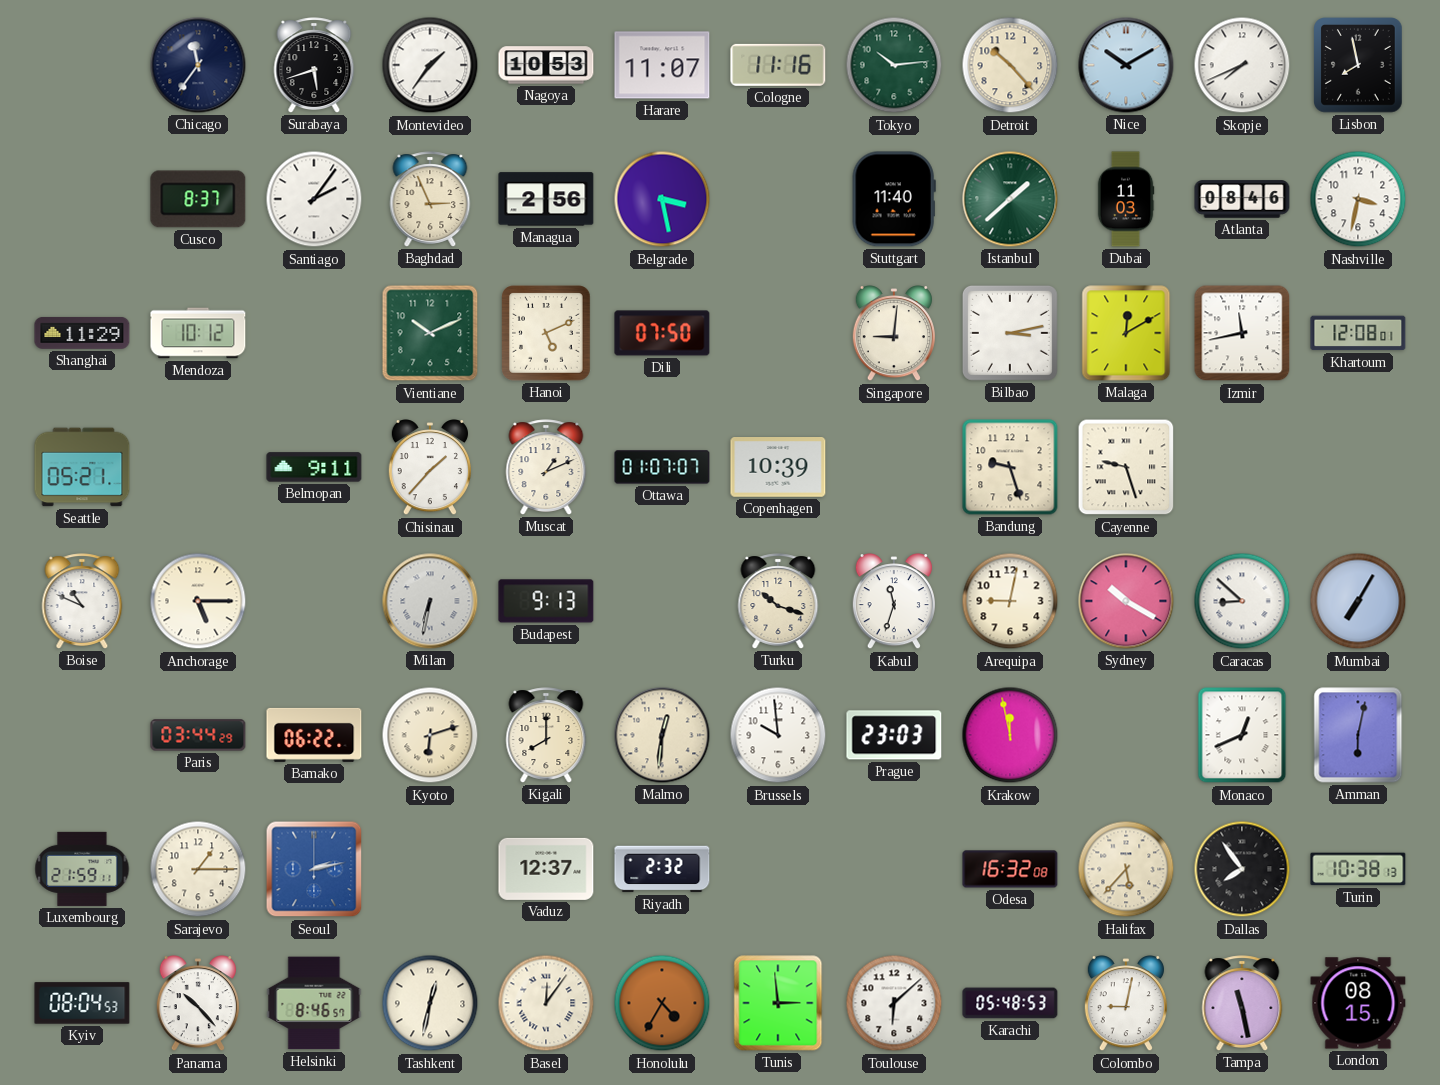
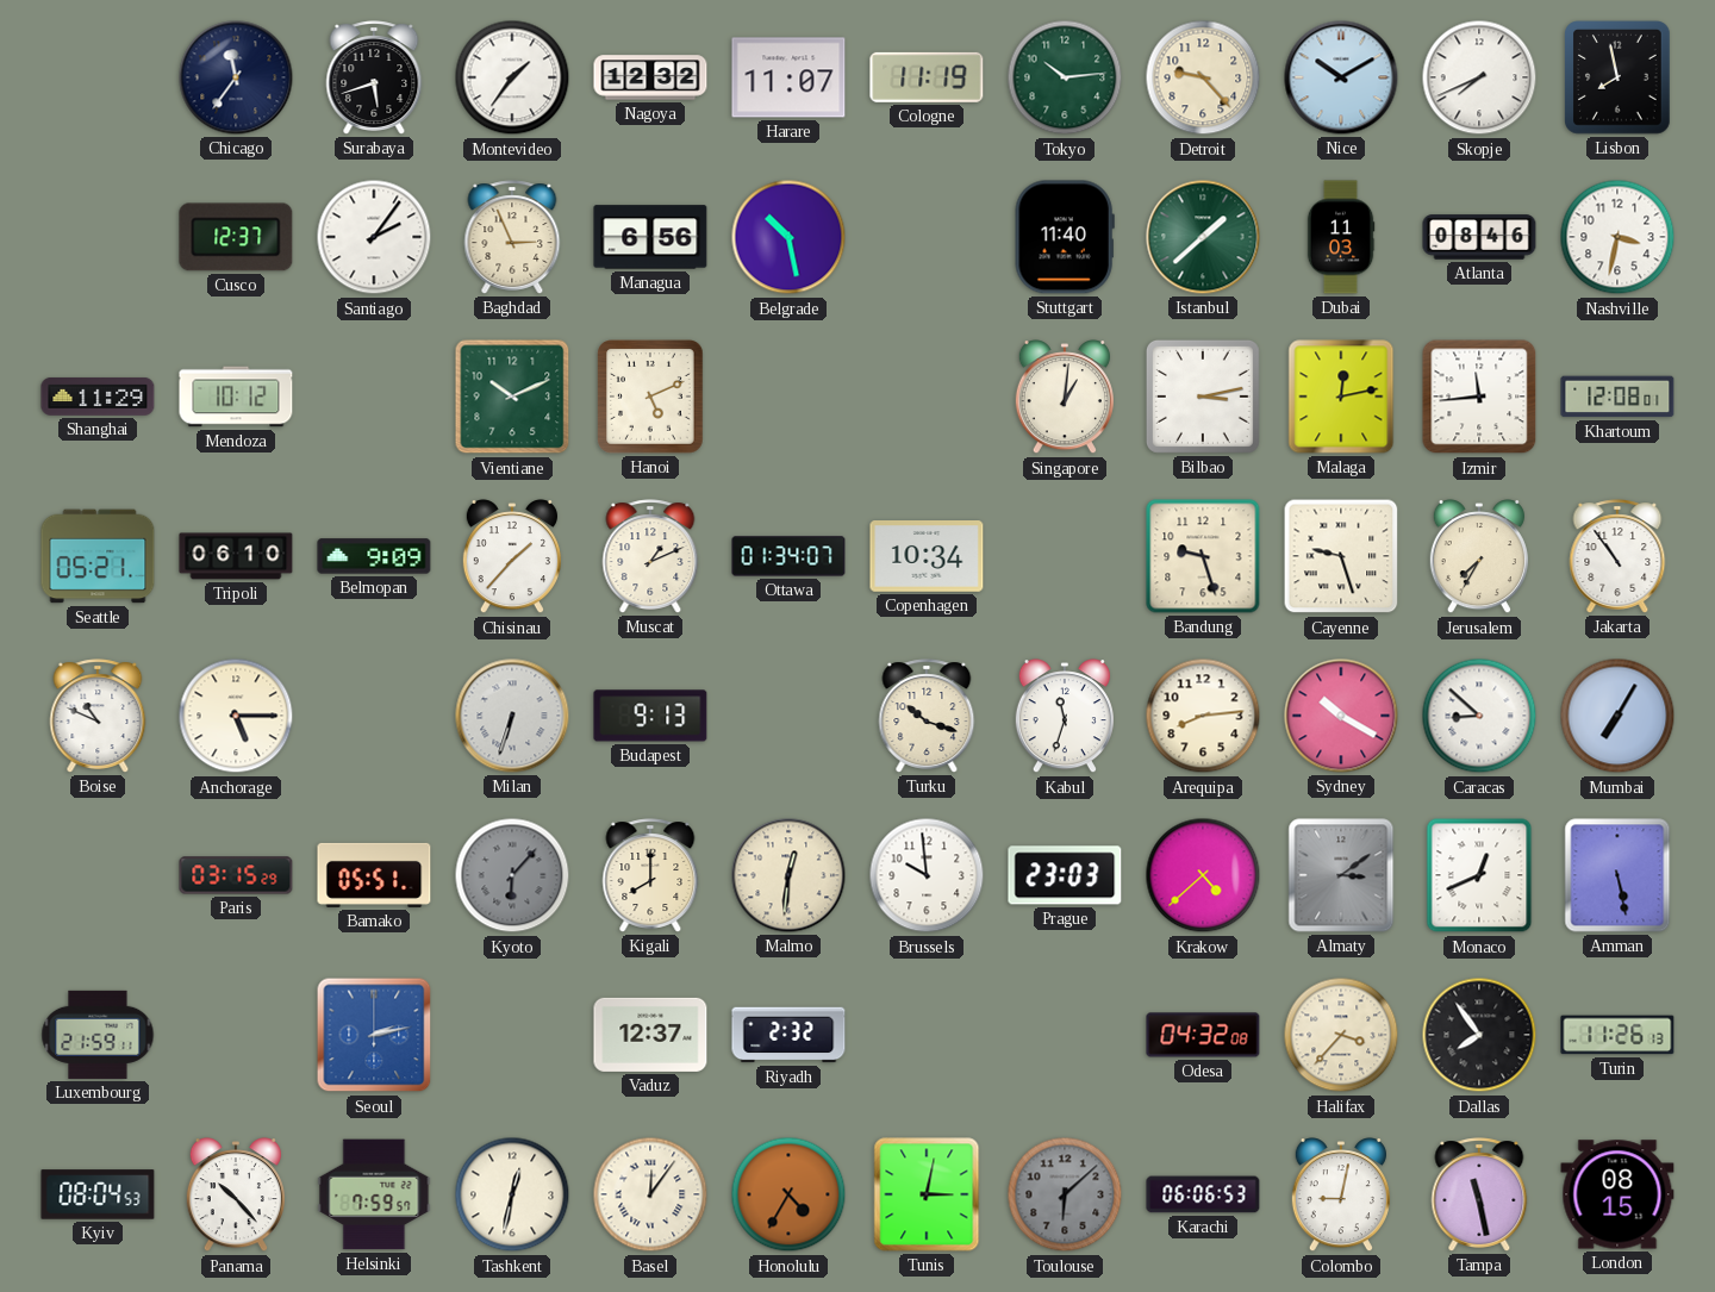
Nagoya: 10:53 -> 12:32 (650, 77)
Cologne: 11:16 -> 11:19 (927, 77)
Detroit: 10:23 -> 9:23 (1203, 77)
Cusco: 8:37 -> 12:37 (236, 237)
Managua: 2:56 -> 6:56 (650, 237)
Belgrade: 3:28 -> 10:28 (788, 237)
Dili: 07:50 -> none (662, 333)
Singapore: 9:01 -> 1:01 (1065, 398)
Malaga: 12:10 -> 12:13 (1341, 397)
Izmir: 11:43 -> 11:44 (1479, 397)
Tripoli: none -> 06:10 (236, 556)
Belmopan: 9:11 -> 9:09 (374, 556)
Ottawa: 01:07 -> 01:34 (788, 556)
Copenhagen: 10:39 -> 10:34 (927, 557)
Jerusalem: none -> 7:35 (1479, 557)
Jakarta: none -> 10:54 (1617, 556)
Milan: 6:32 -> 6:33 (512, 716)
Arequipa: 9:02 -> 8:14 (1203, 716)
Paris: 03:44 -> 03:15 (236, 875)
Bamako: 06:22 -> 05:51 (374, 875)
Kyoto: 6:12 -> 6:07 (512, 875)
Kyoto dial: cream -> grey (512, 875)
Krakow: 11:58 -> 4:38 (1203, 875)
Almaty: none -> 3:09 (1341, 875)
Amman: 6:02 -> 5:28 (1617, 875)
Sarajevo: 1:15 -> none (198, 869)
Odesa: 16:32 -> 04:32 (1203, 1035)
Halifax: 5:37 -> 3:37 (1341, 1035)
Turin: 10:38 -> 11:26 (1617, 1035)
Helsinki: 8:46 -> 7:59 (374, 1194)
Tunis: 2:59 -> 3:02 (927, 1194)
Toulouse dial: white -> grey (1065, 1194)
Karachi: 05:48 -> 06:06 (1203, 1194)
